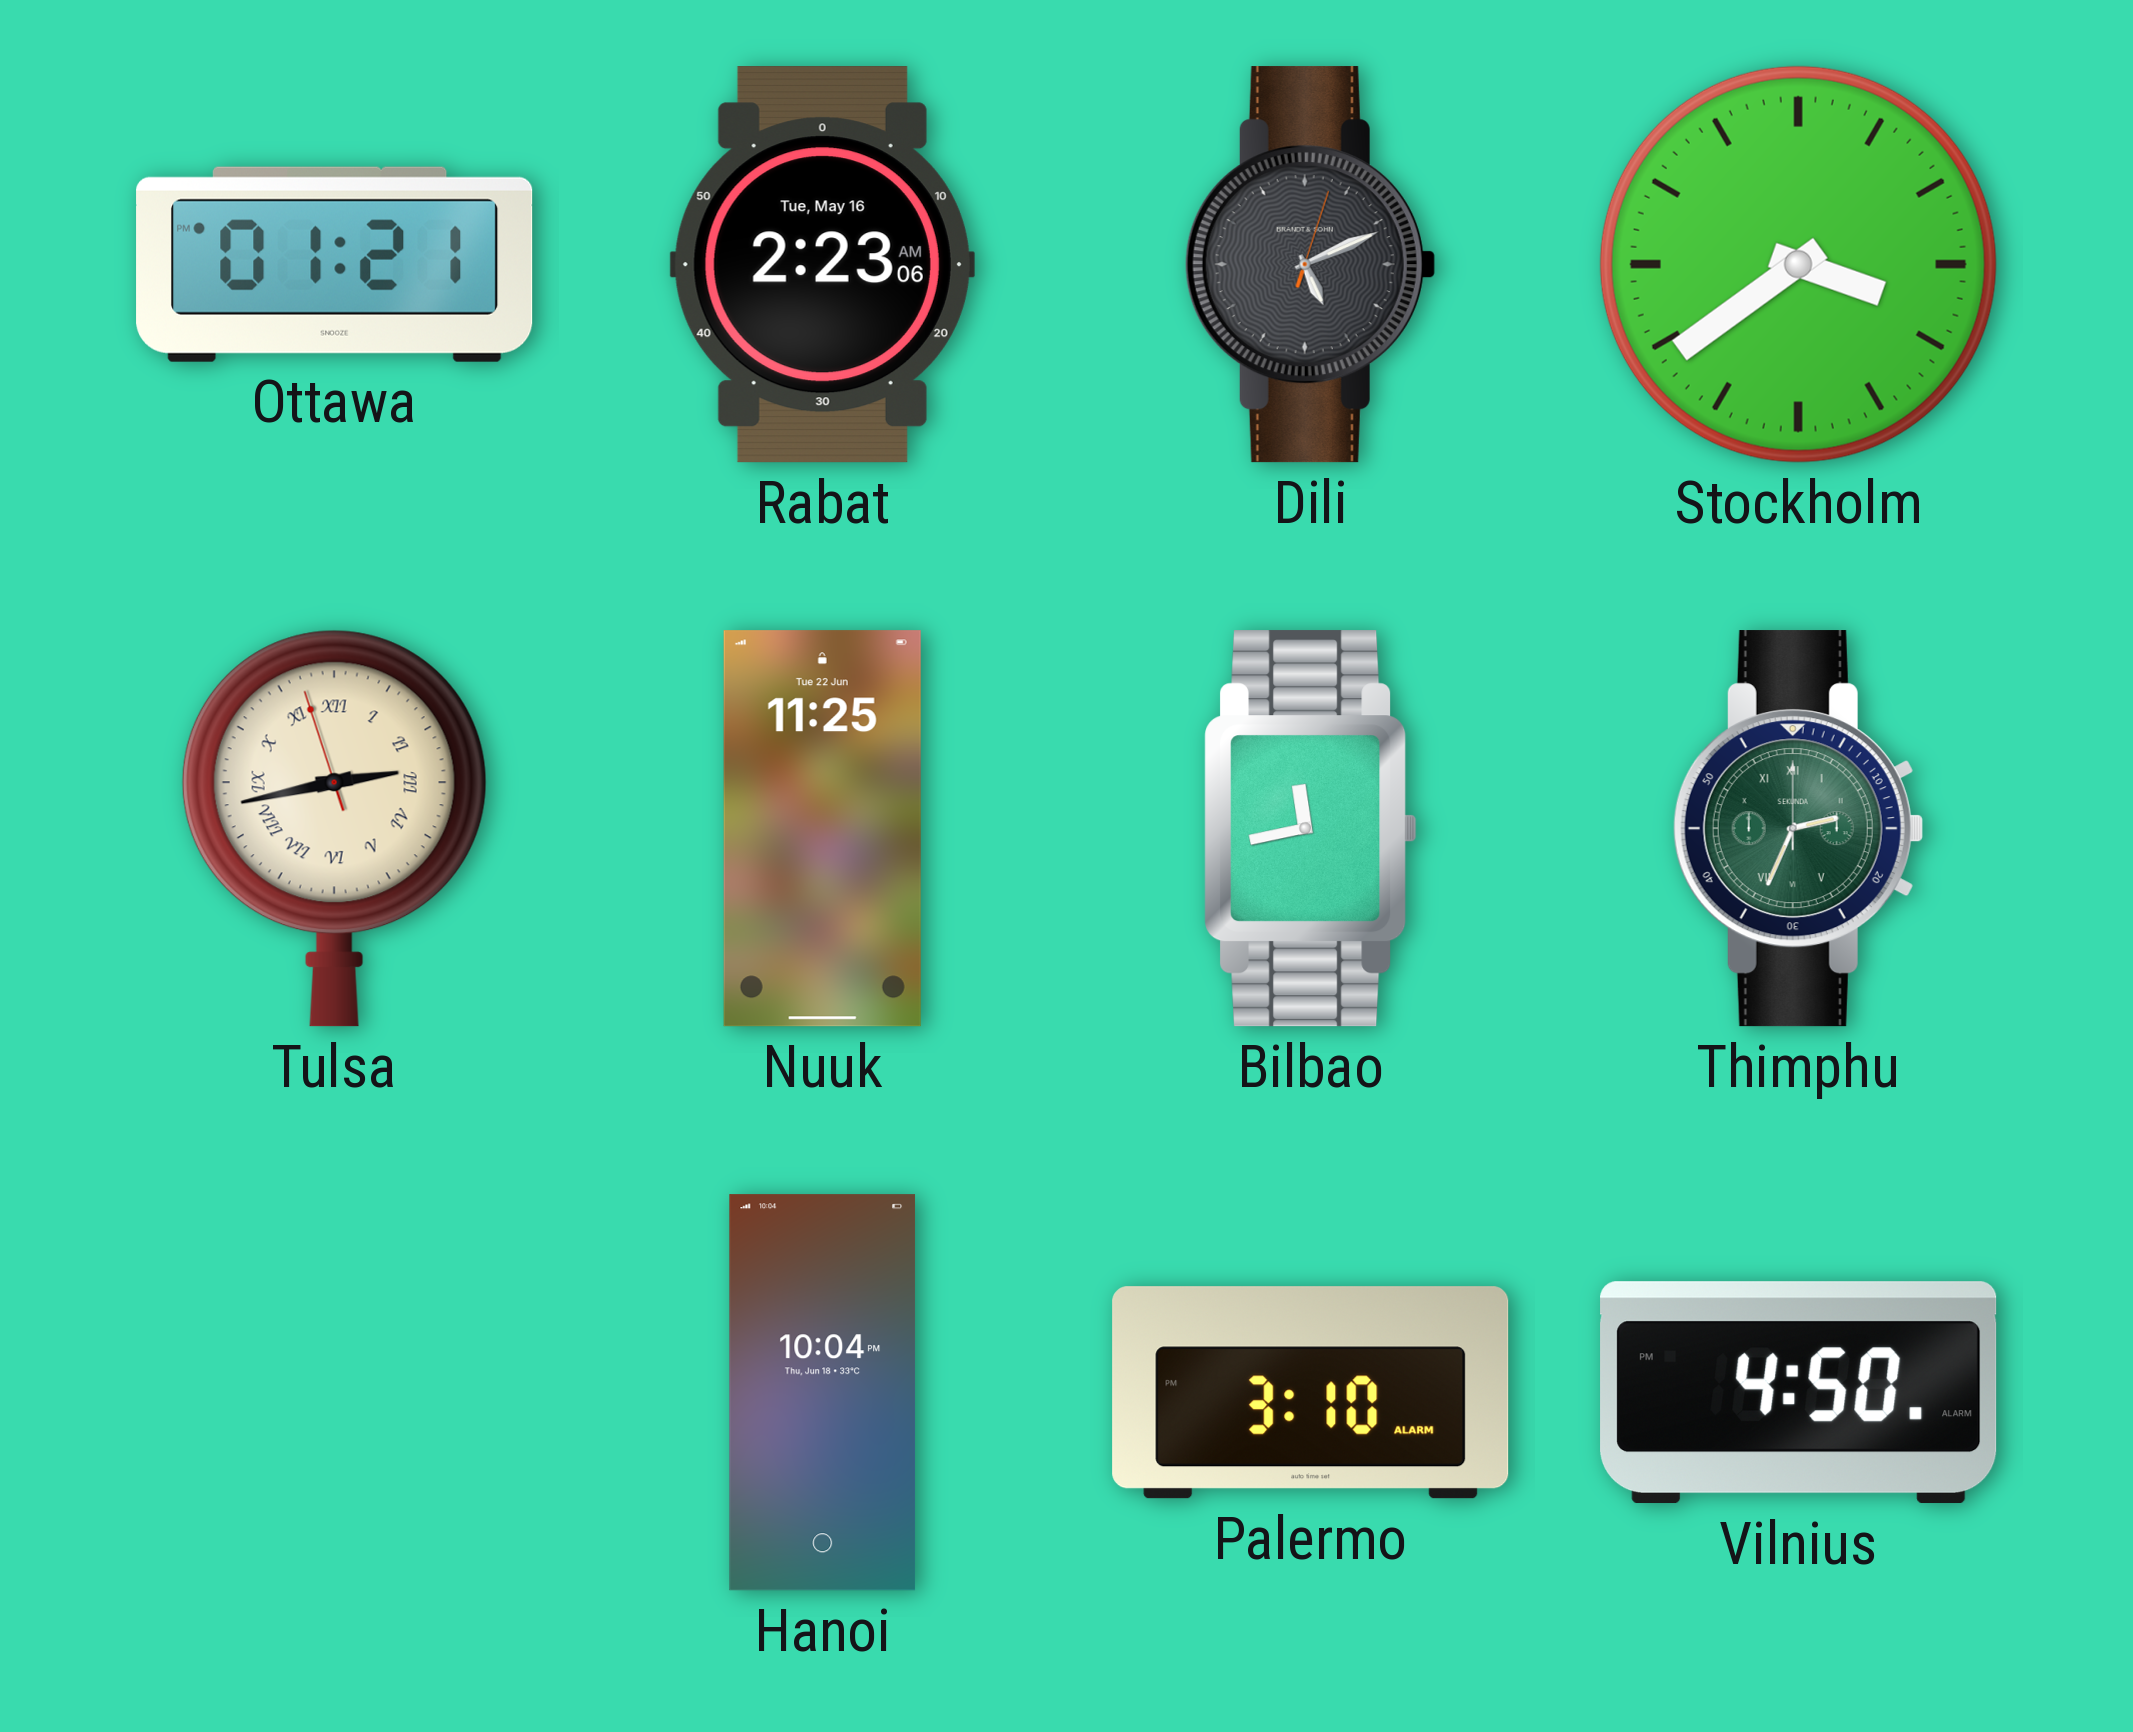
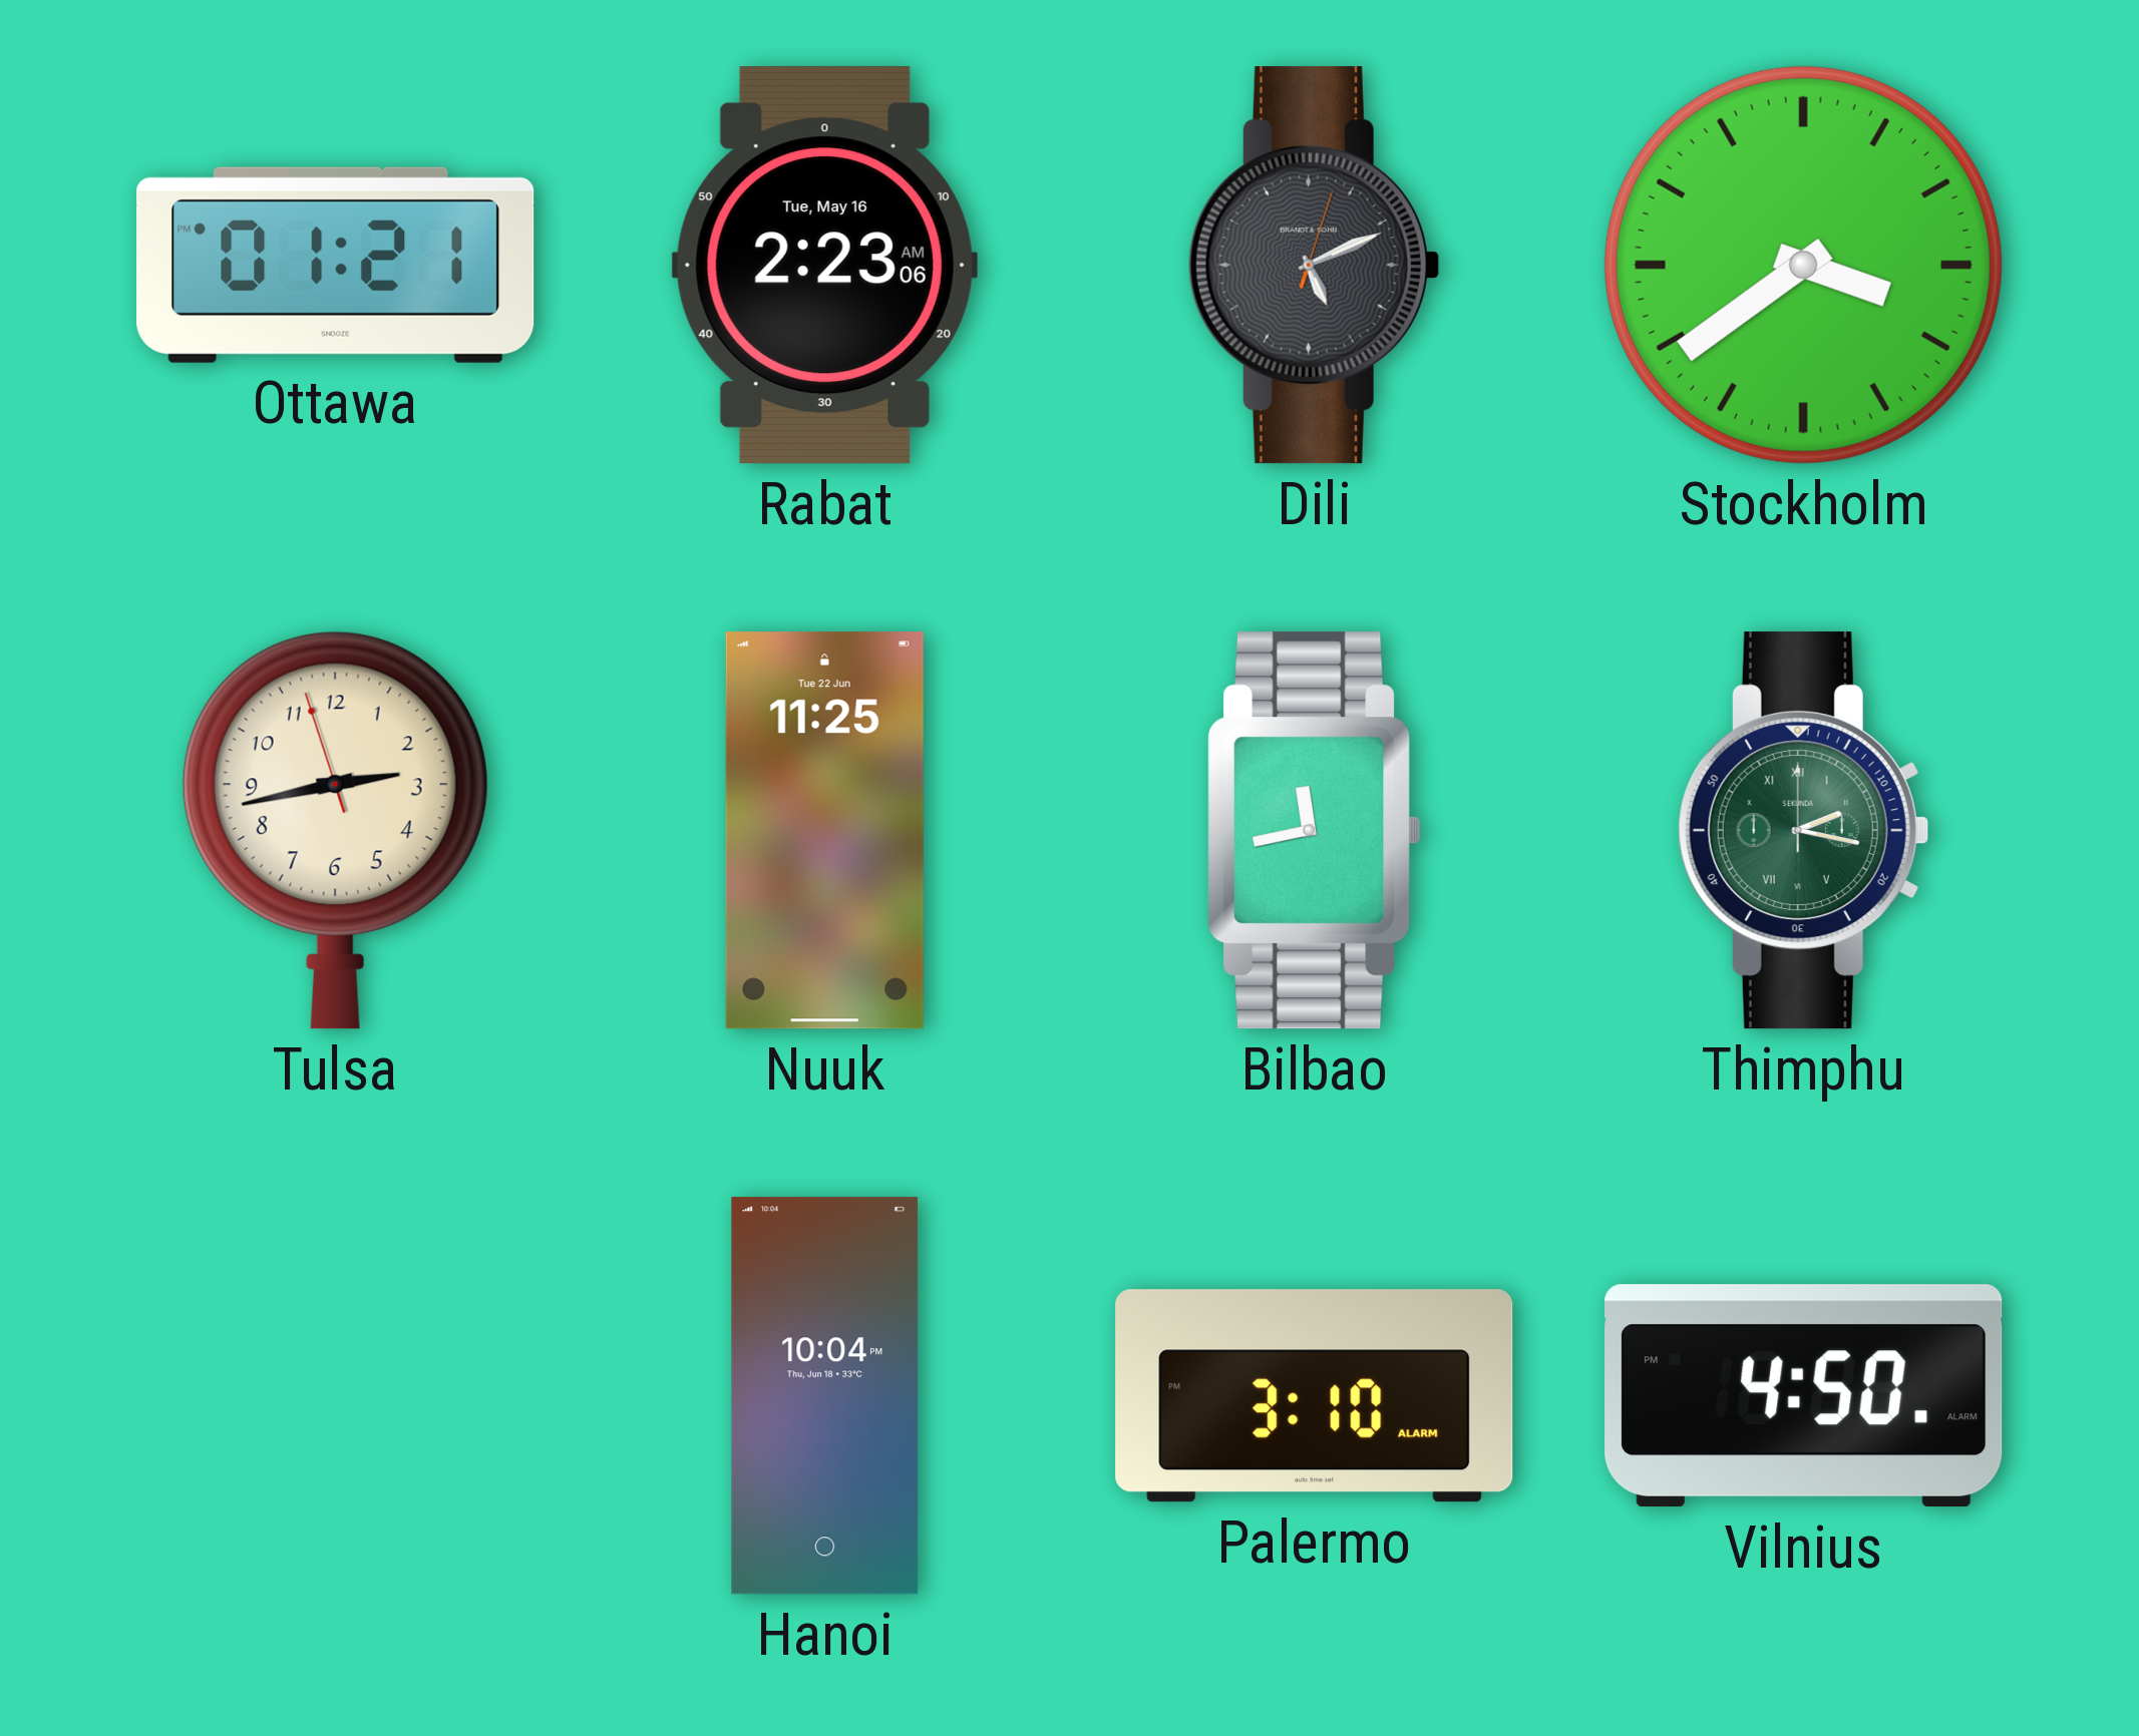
Tulsa numerals: Roman -> Arabic (335, 830)
Thimphu: 2:34 -> 2:17 (1803, 831)
